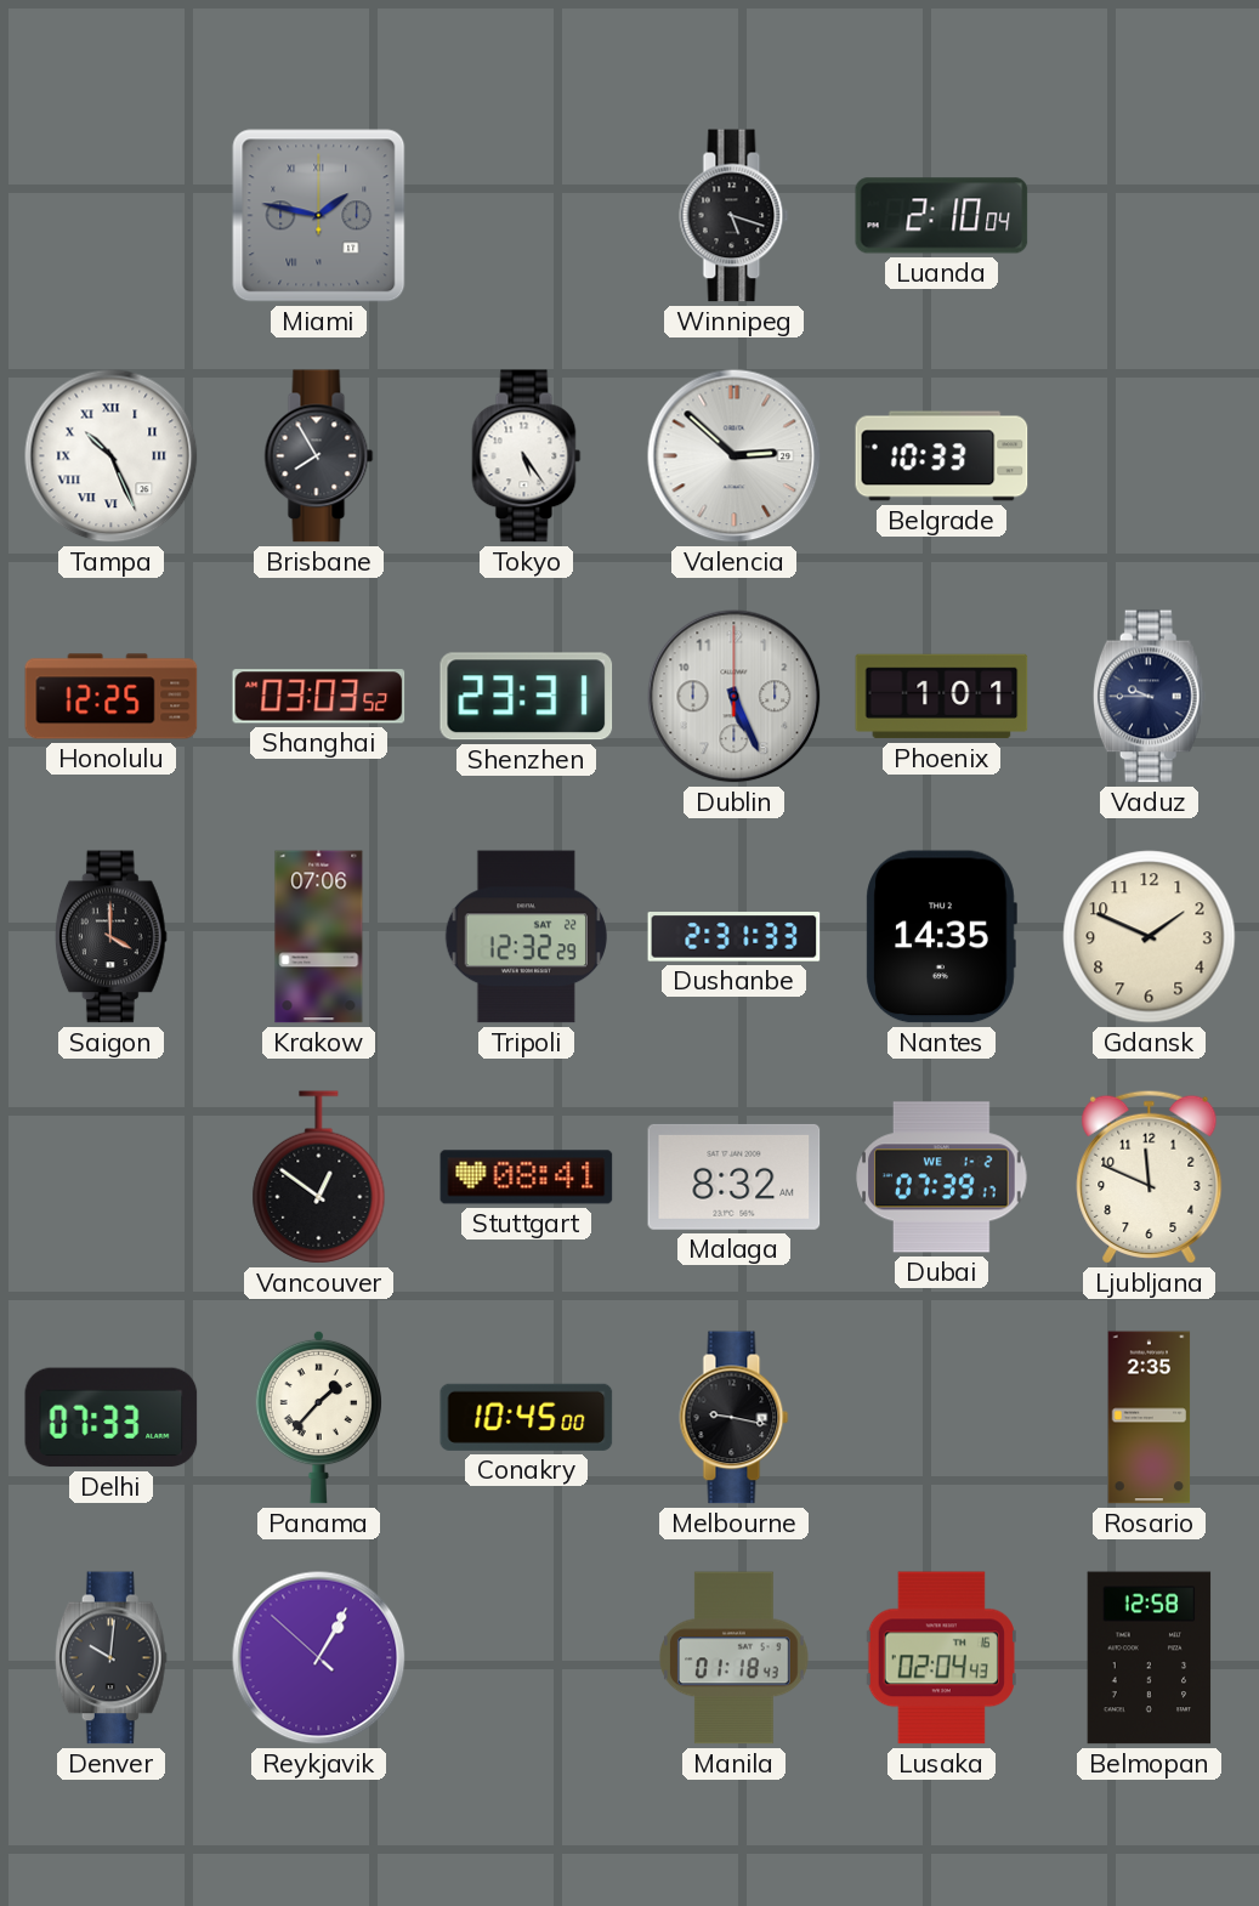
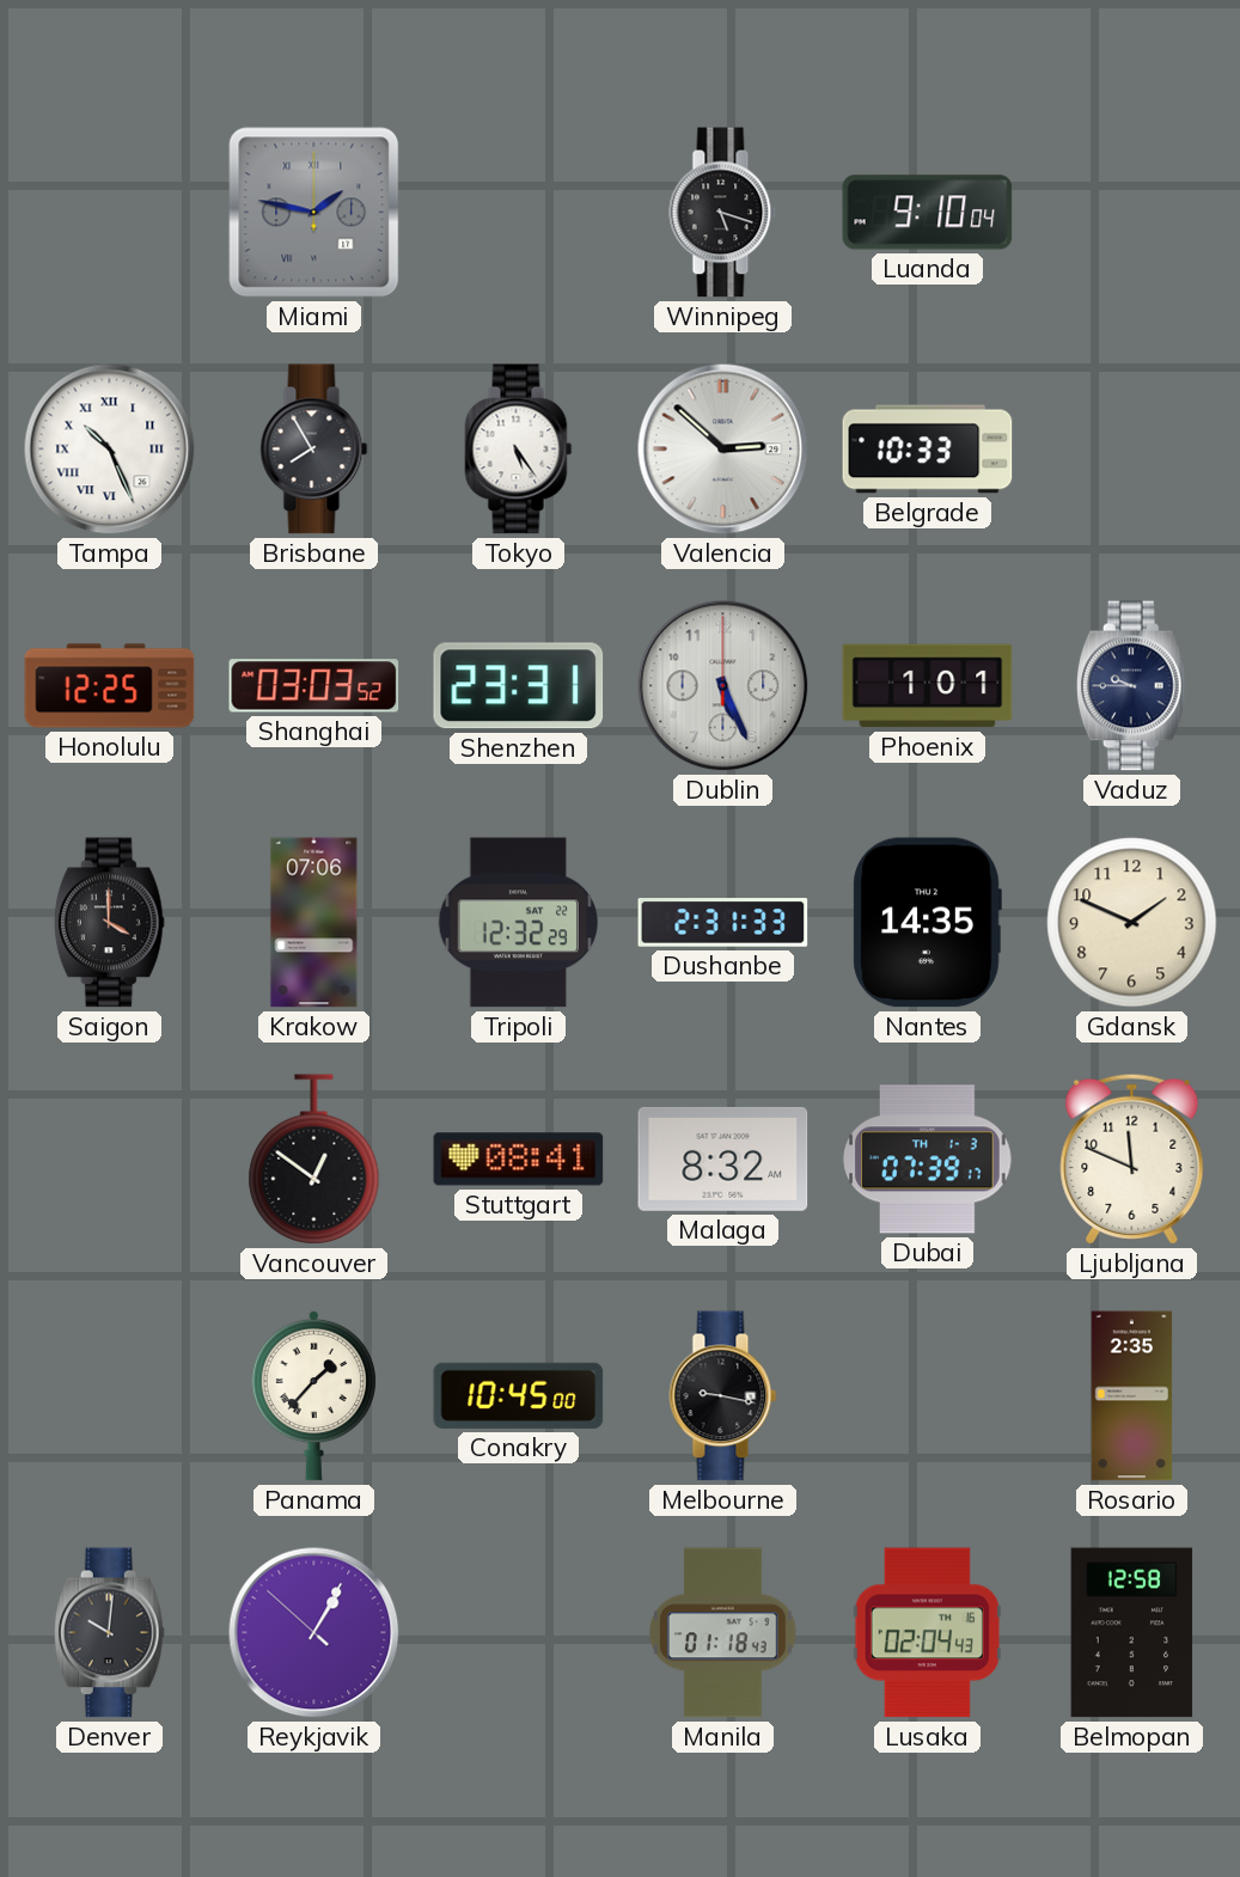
Luanda: 2:10 -> 9:10 (928, 213)
Dubai date: WE 1-2 -> TH 1-3 (928, 1160)
Delhi: 07:33 -> none (112, 1418)
